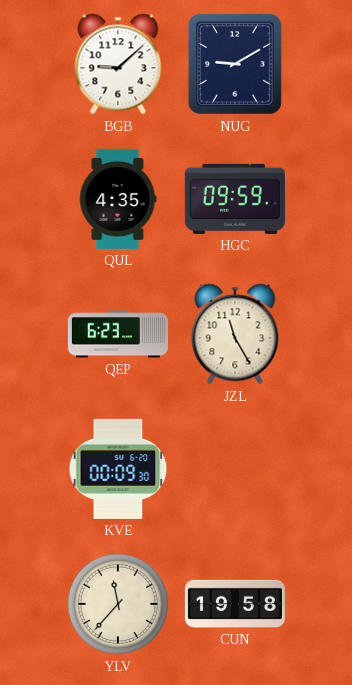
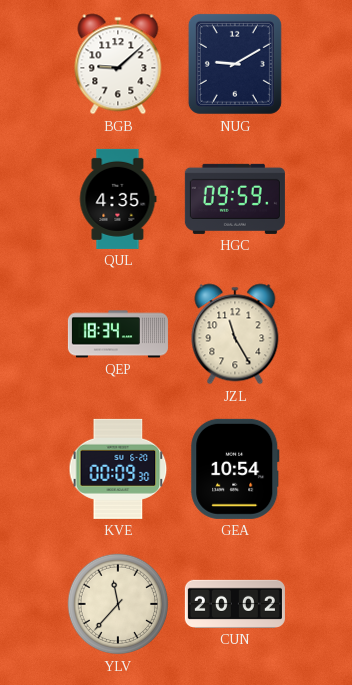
QEP: 6:23 -> 18:34 (118, 334)
GEA: none -> 10:54 (235, 469)
CUN: 19:58 -> 20:02 (235, 604)
